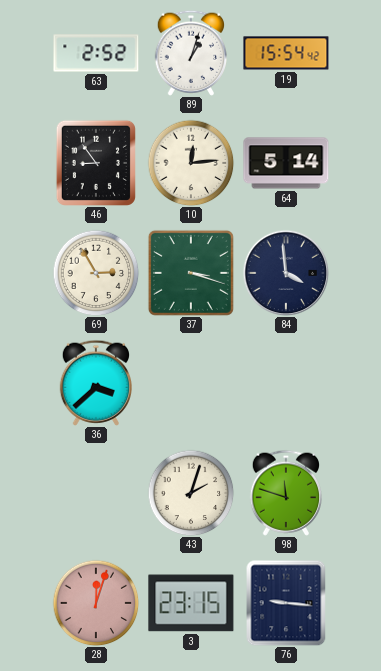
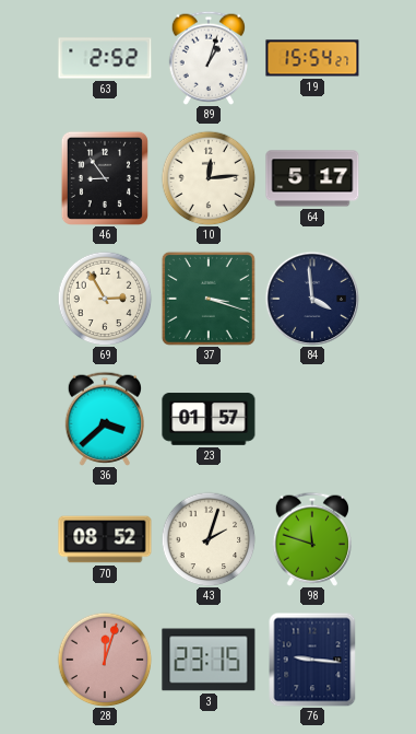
19: 15:54:42 -> 15:54:27 (312, 58)
64: 5:14 -> 5:17 (312, 178)
23: none -> 01:57 (209, 419)
70: none -> 08:52 (105, 539)
